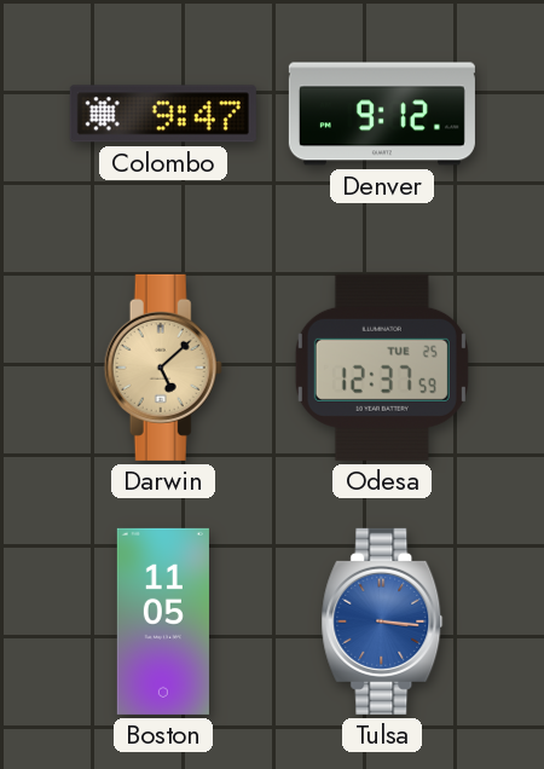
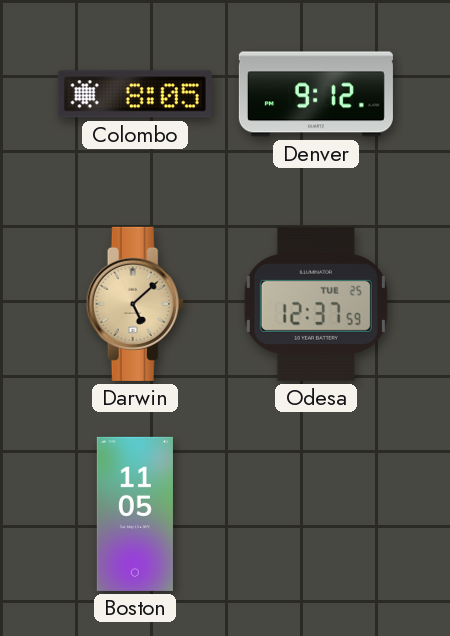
Colombo: 9:47 -> 8:05 (135, 94)
Tulsa: 3:16 -> none (382, 621)
